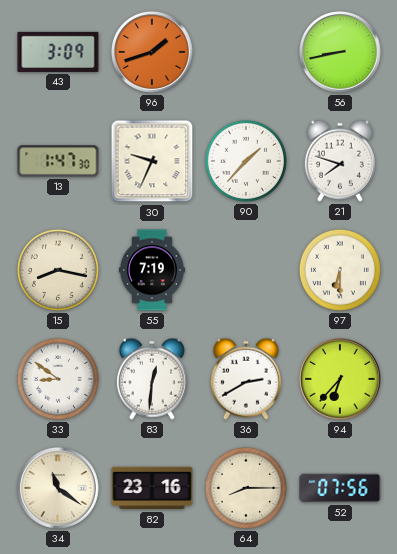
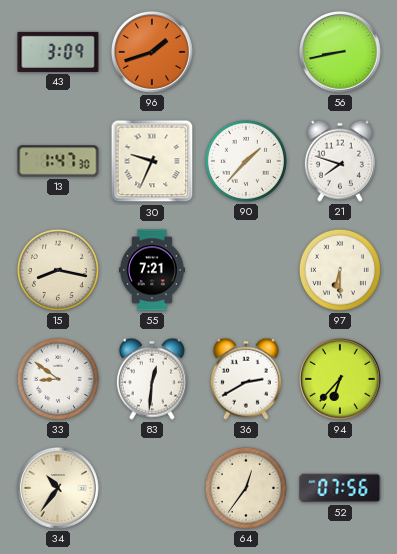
55: 7:19 -> 7:21 (152, 270)
34: 11:21 -> 10:36 (58, 488)
82: 23:16 -> none (152, 488)
64: 8:15 -> 12:36 (246, 488)
